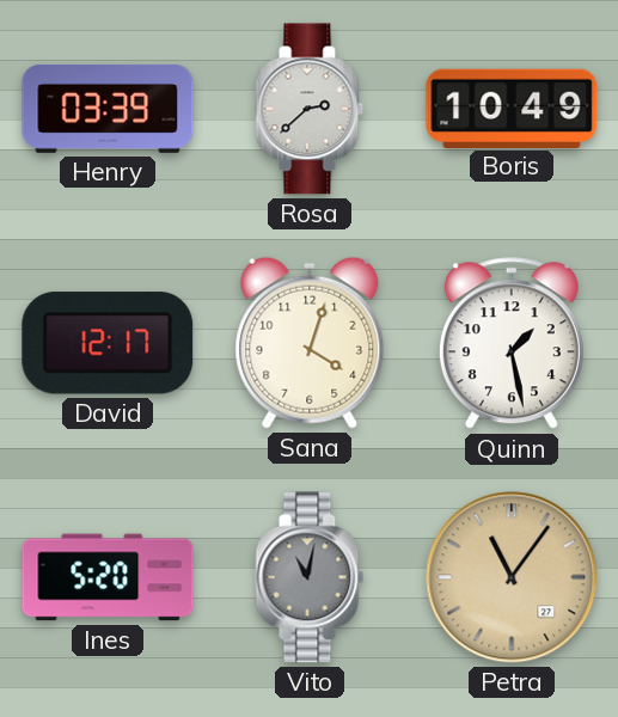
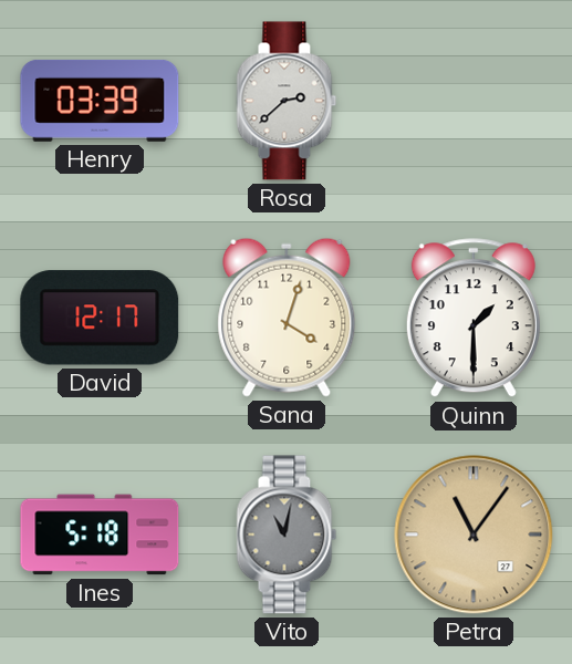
Boris: 10:49 -> none (512, 108)
Quinn: 1:28 -> 1:30 (474, 319)
Ines: 5:20 -> 5:18 (100, 535)
